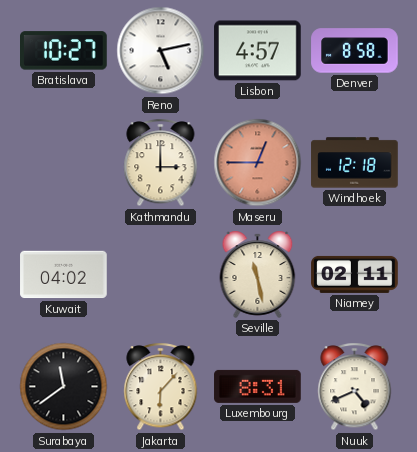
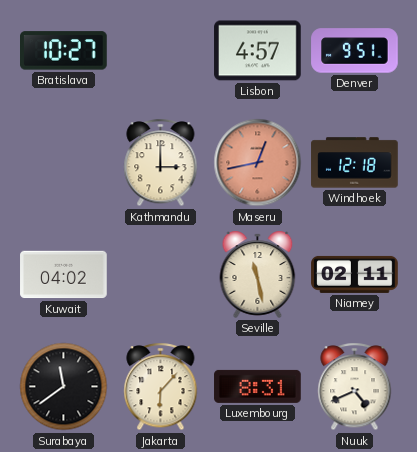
Reno: 5:13 -> none (161, 51)
Denver: 8:58 -> 9:51 (355, 51)
Maseru: 12:45 -> 12:43 (258, 163)
